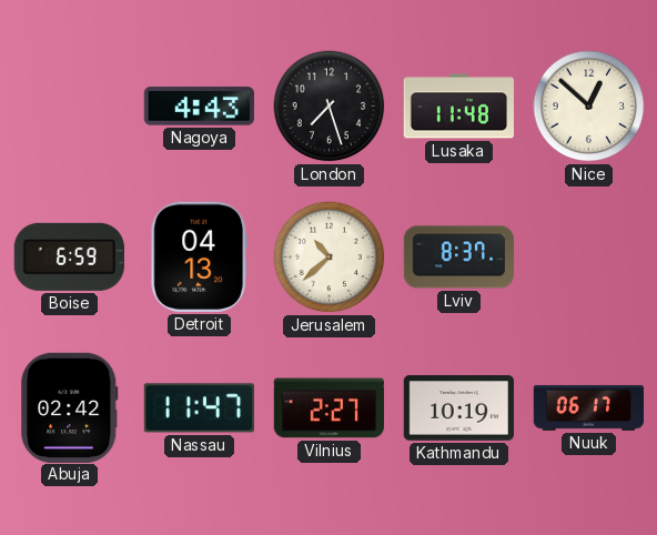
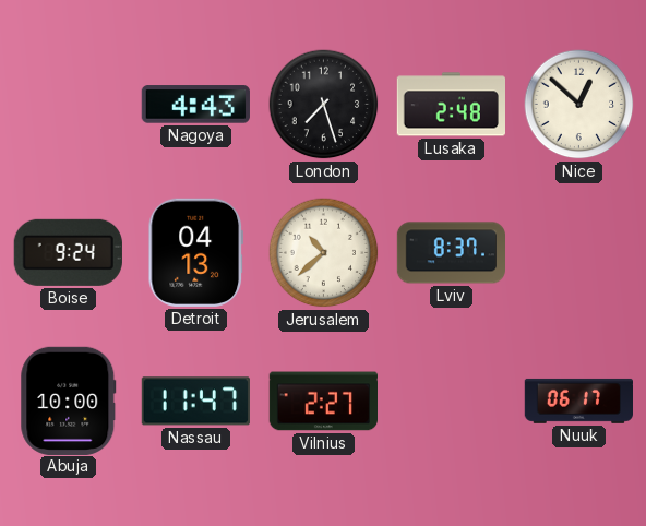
Lusaka: 11:48 -> 2:48 (451, 105)
Boise: 6:59 -> 9:24 (68, 252)
Abuja: 02:42 -> 10:00 (69, 401)
Kathmandu: 10:19 -> none (458, 408)
